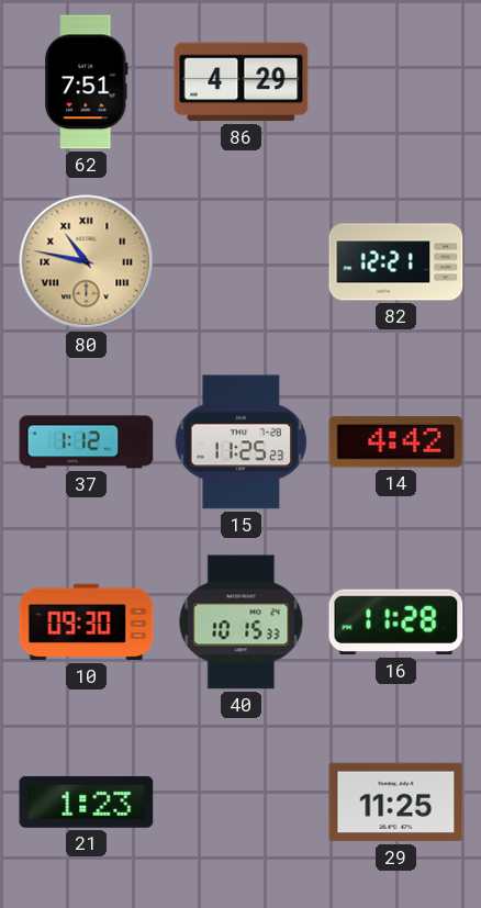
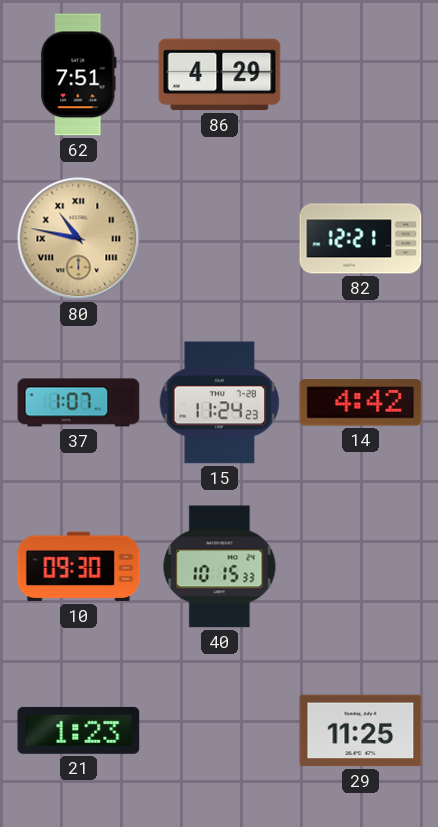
37: 1:12 -> 1:07 (79, 403)
15: 11:25 -> 11:24 (220, 403)
16: 11:28 -> none (396, 623)
